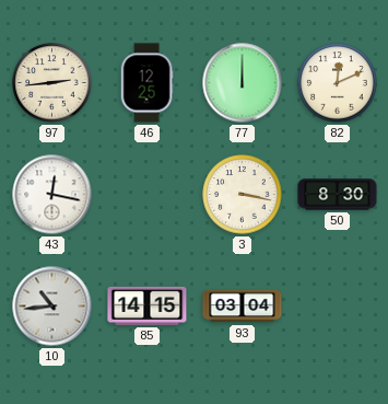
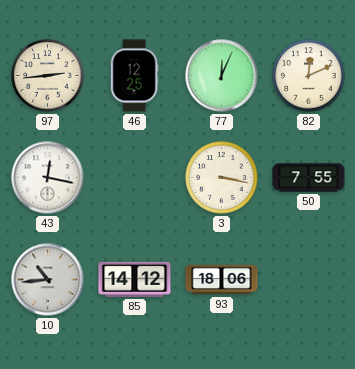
77: 12:00 -> 12:04 (222, 76)
50: 8:30 -> 7:55 (309, 178)
85: 14:15 -> 14:12 (135, 279)
93: 03:04 -> 18:06 (222, 280)
